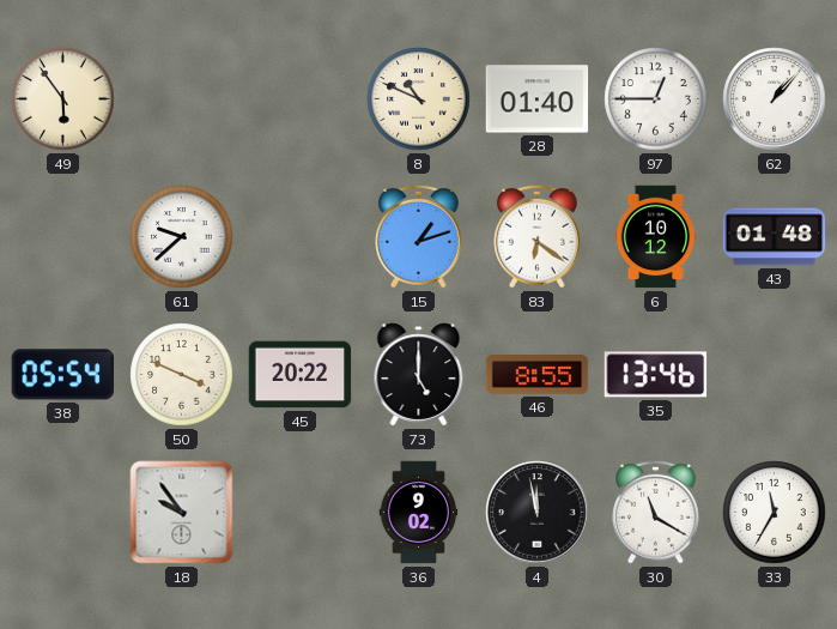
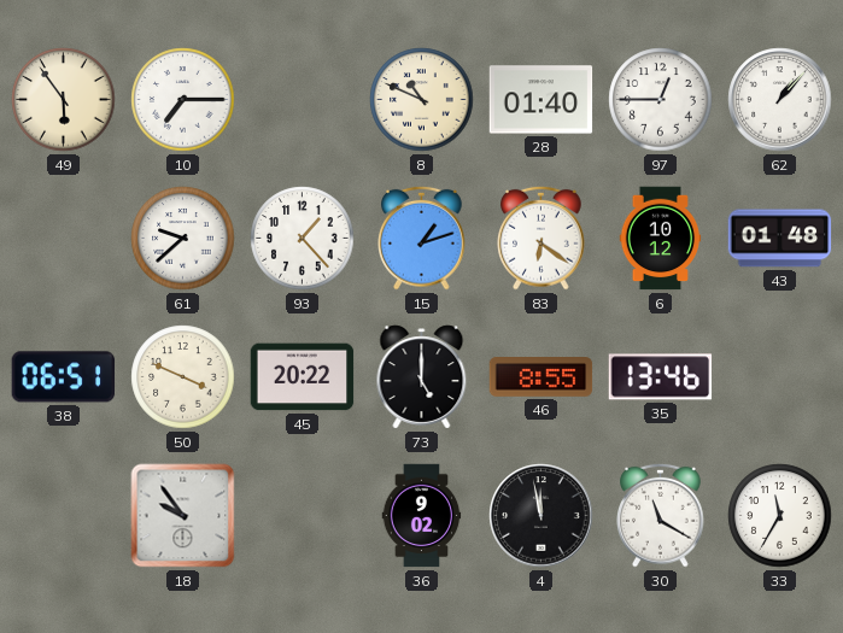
10: none -> 7:15 (183, 100)
93: none -> 1:23 (303, 239)
38: 05:54 -> 06:51 (64, 377)
